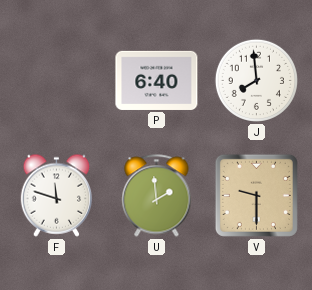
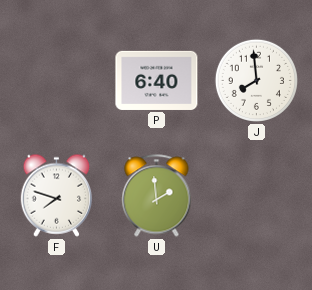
F: 11:48 -> 7:48 (57, 195)
V: 9:30 -> none (256, 195)
